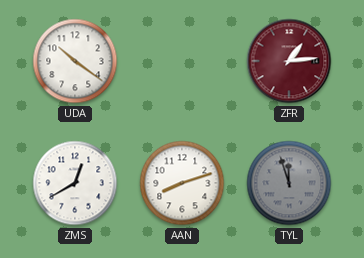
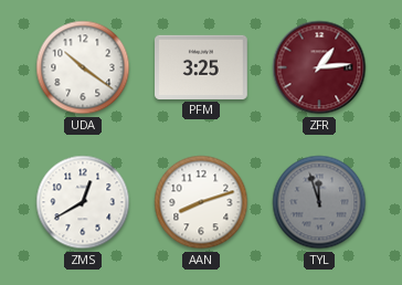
PFM: none -> 3:25 (202, 67)
